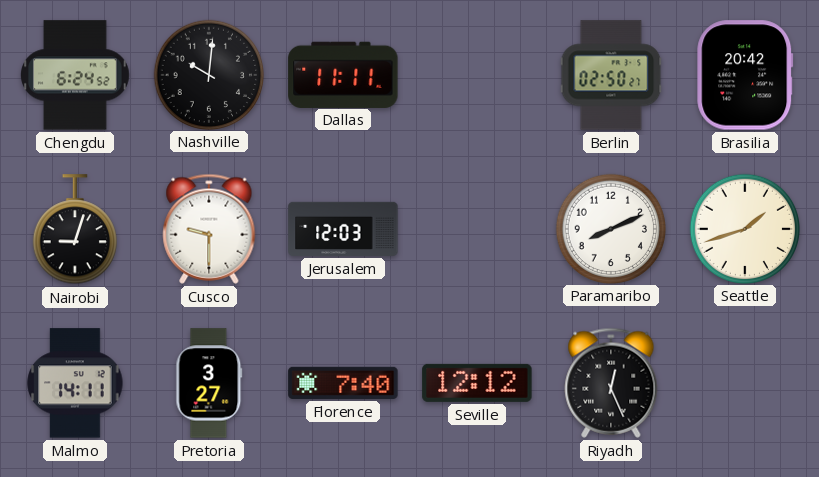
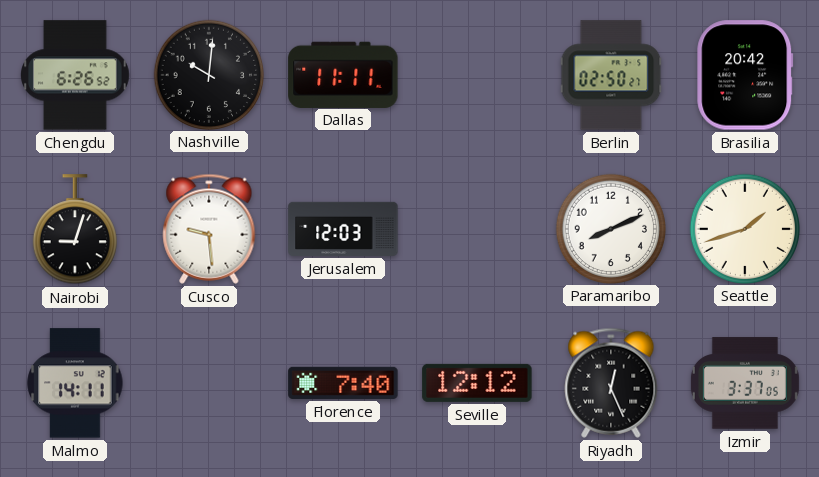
Chengdu: 6:24 -> 6:26 (76, 75)
Cusco: 9:30 -> 9:29 (209, 229)
Pretoria: 3:27 -> none (209, 383)
Izmir: none -> 3:37 (745, 383)
